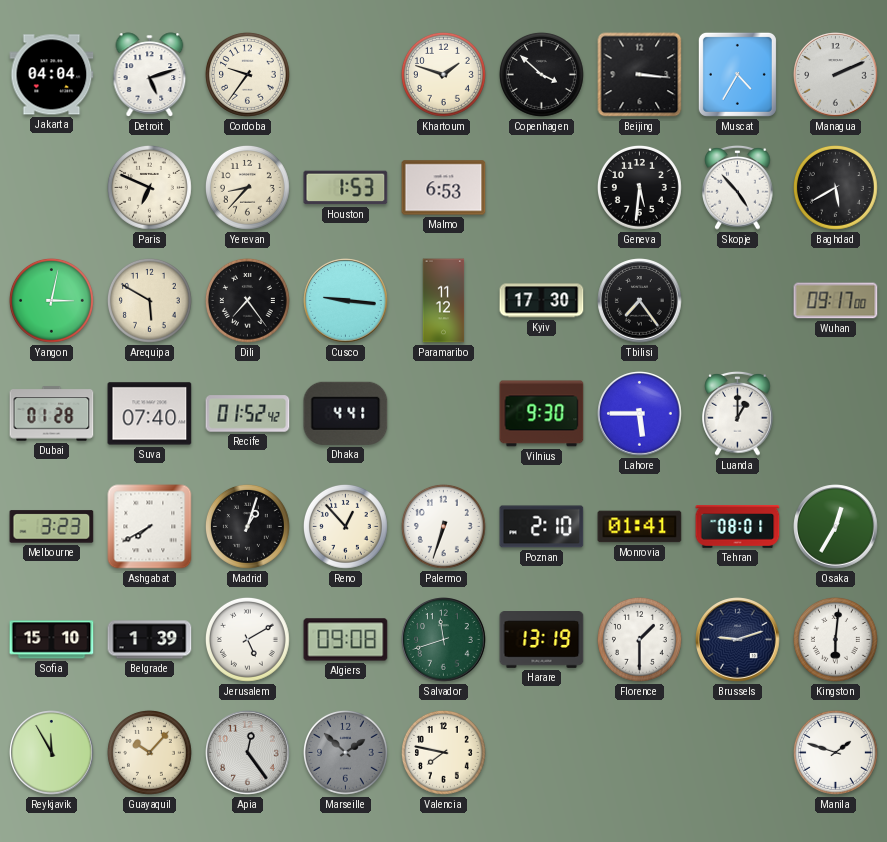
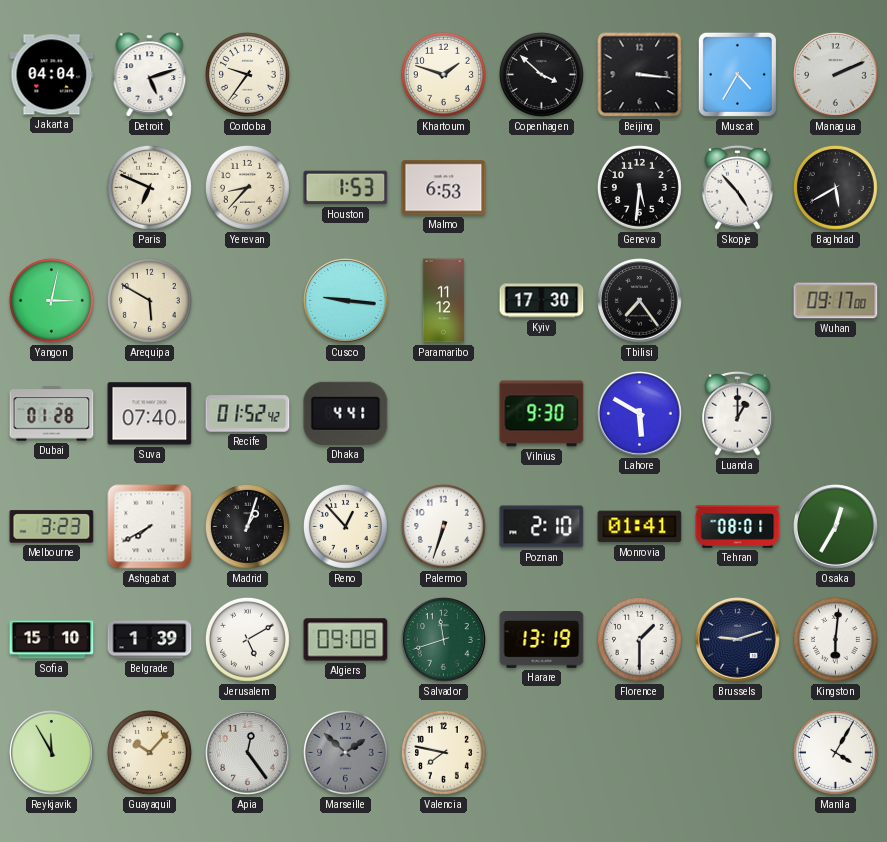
Dili: 7:24 -> none (247, 300)
Lahore: 5:45 -> 5:50 (640, 414)
Manila: 1:48 -> 4:05 (835, 752)
